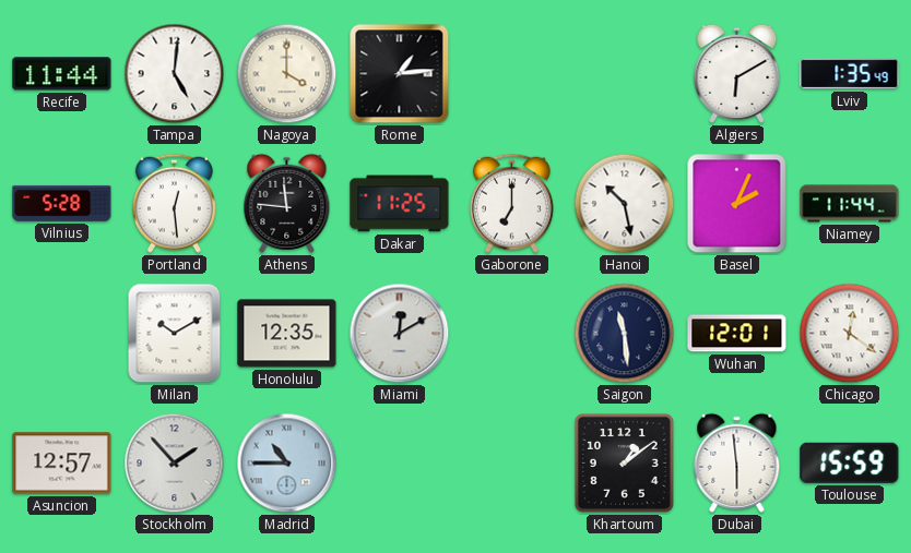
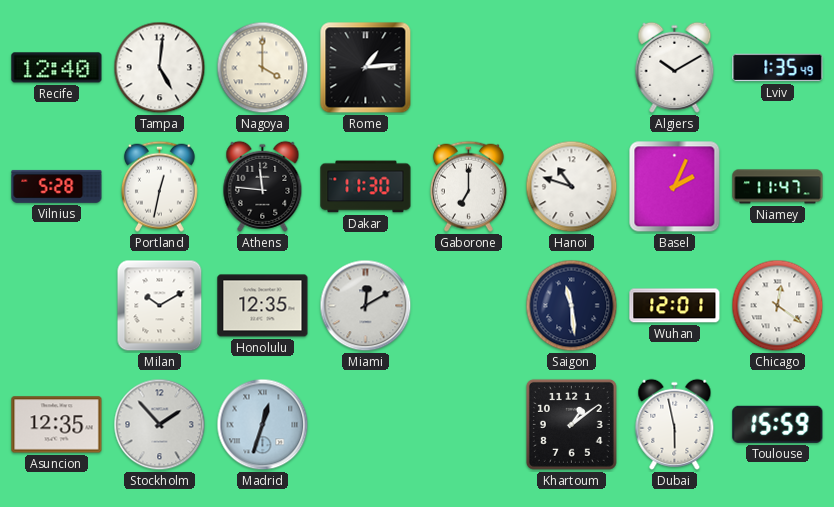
Recife: 11:44 -> 12:40 (57, 68)
Algiers: 6:10 -> 10:10 (675, 67)
Portland: 12:29 -> 12:32 (159, 186)
Dakar: 11:25 -> 11:30 (366, 187)
Hanoi: 10:28 -> 10:48 (572, 187)
Niamey: 11:44 -> 11:47 (778, 187)
Asuncion: 12:57 -> 12:35 (57, 425)
Madrid: 10:45 -> 12:33 (263, 425)
Dubai: 5:59 -> 5:58 (675, 424)
